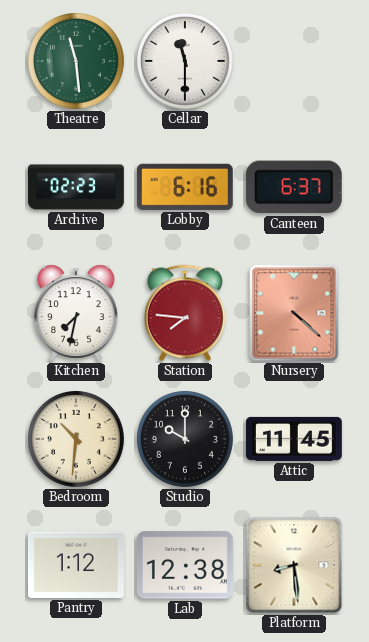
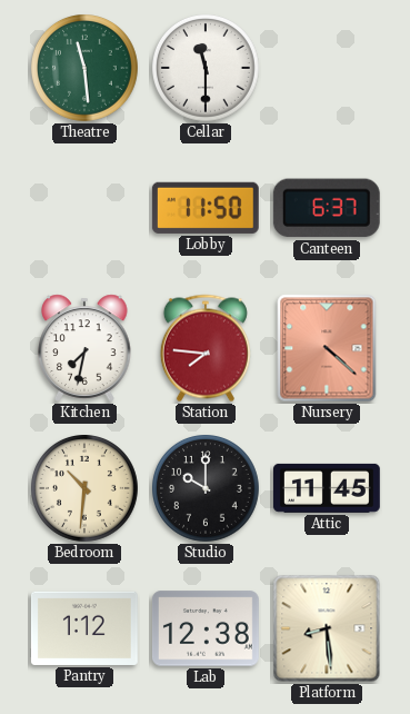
Archive: 02:23 -> none (77, 187)
Lobby: 6:16 -> 11:50 (206, 208)
